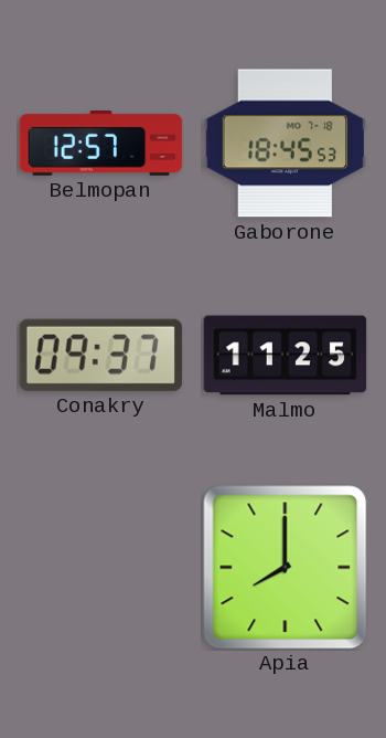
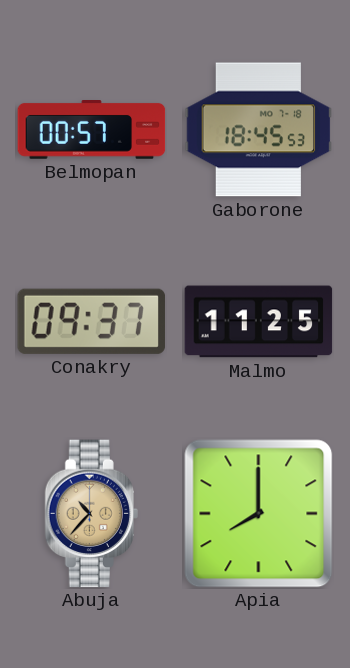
Belmopan: 12:57 -> 00:57 (92, 130)
Abuja: none -> 10:37 (91, 514)
